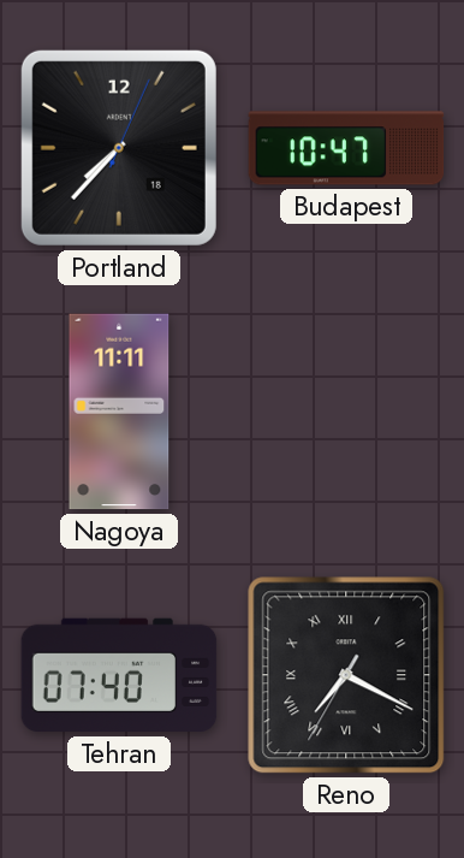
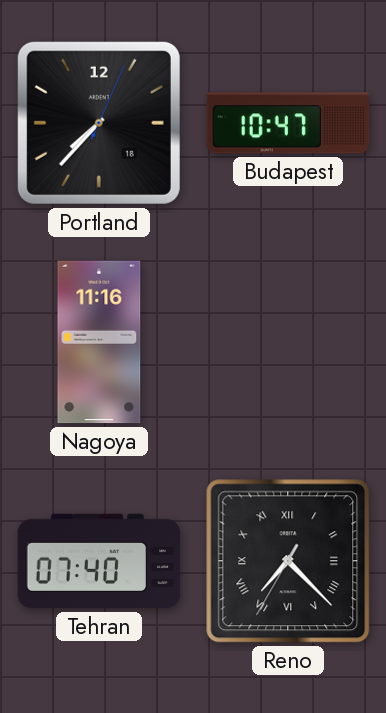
Nagoya: 11:11 -> 11:16 (99, 342)
Reno: 7:19 -> 7:22 (288, 561)
